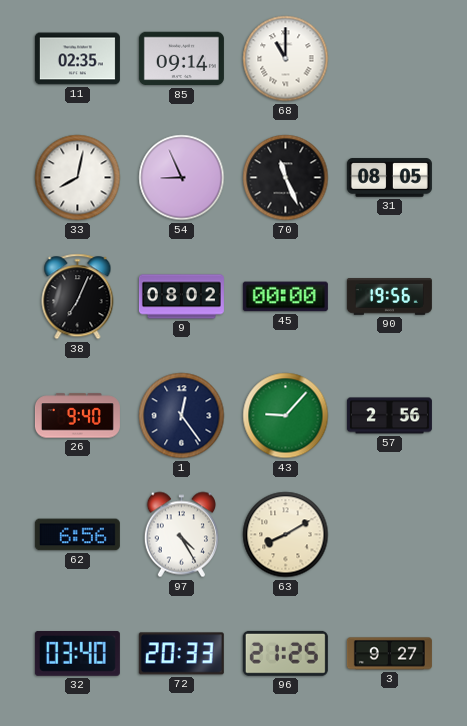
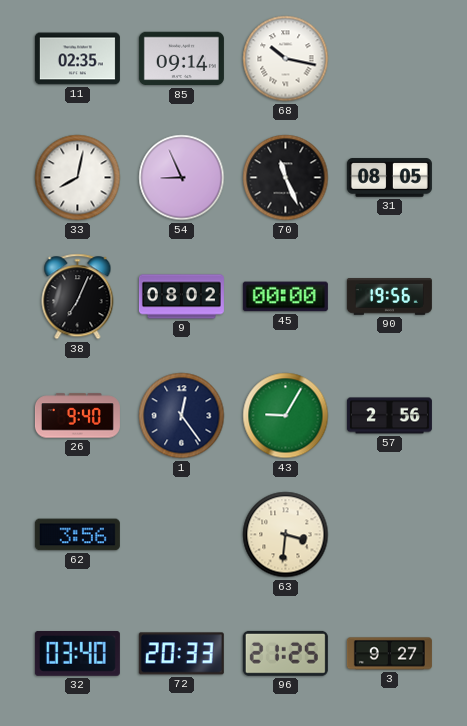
68: 11:00 -> 10:17 (286, 59)
43: 9:07 -> 9:05 (286, 416)
62: 6:56 -> 3:56 (77, 535)
97: 4:25 -> none (181, 535)
63: 8:10 -> 3:31 (286, 535)
